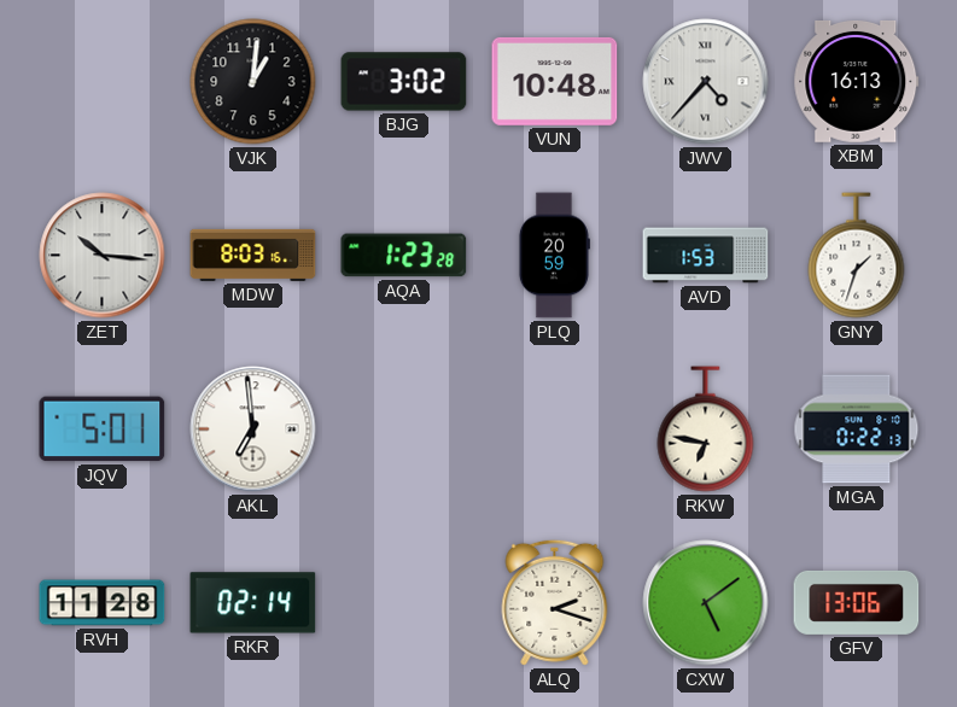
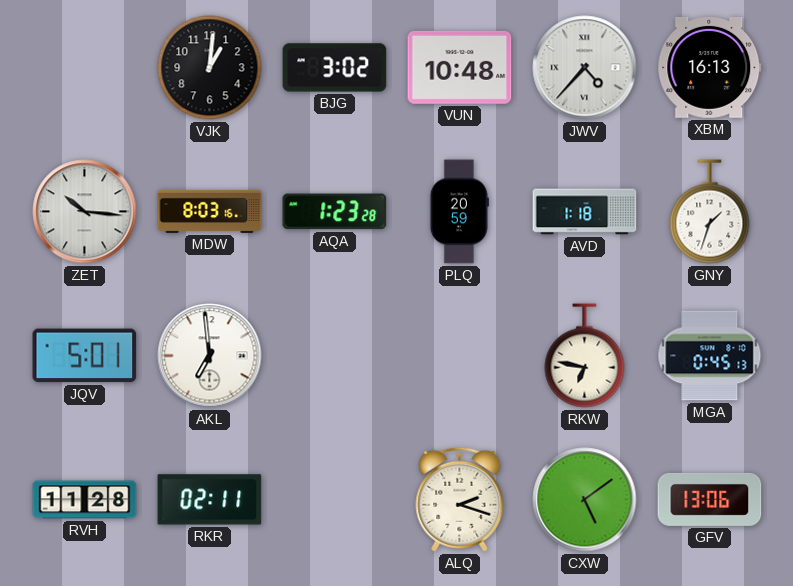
AVD: 1:53 -> 1:18 (585, 212)
MGA: 0:22 -> 0:45 (710, 356)
RKR: 02:14 -> 02:11 (210, 500)
